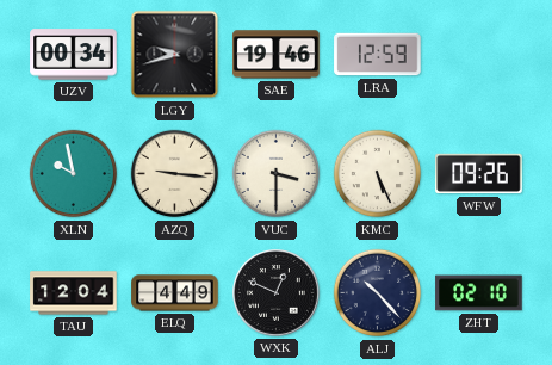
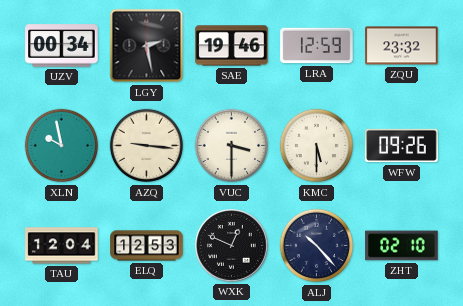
LGY: 9:42 -> 2:28 (147, 46)
ZQU: none -> 23:32 (402, 46)
KMC: 5:26 -> 5:30 (317, 146)
ELQ: 4:49 -> 12:53 (147, 246)
